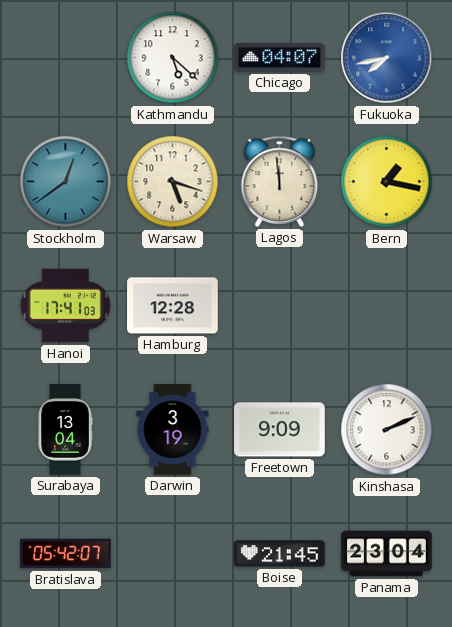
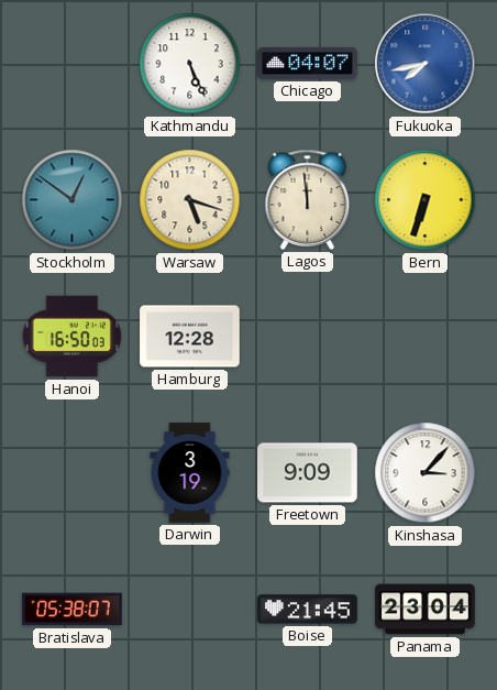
Kathmandu: 5:22 -> 5:26 (190, 64)
Stockholm: 12:39 -> 12:51 (73, 200)
Bern: 1:17 -> 6:33 (426, 200)
Hanoi: 17:41 -> 16:50 (71, 337)
Surabaya: 13:04 -> none (65, 430)
Kinshasa: 2:11 -> 3:07 (426, 473)
Bratislava: 05:42 -> 05:38 (73, 610)
